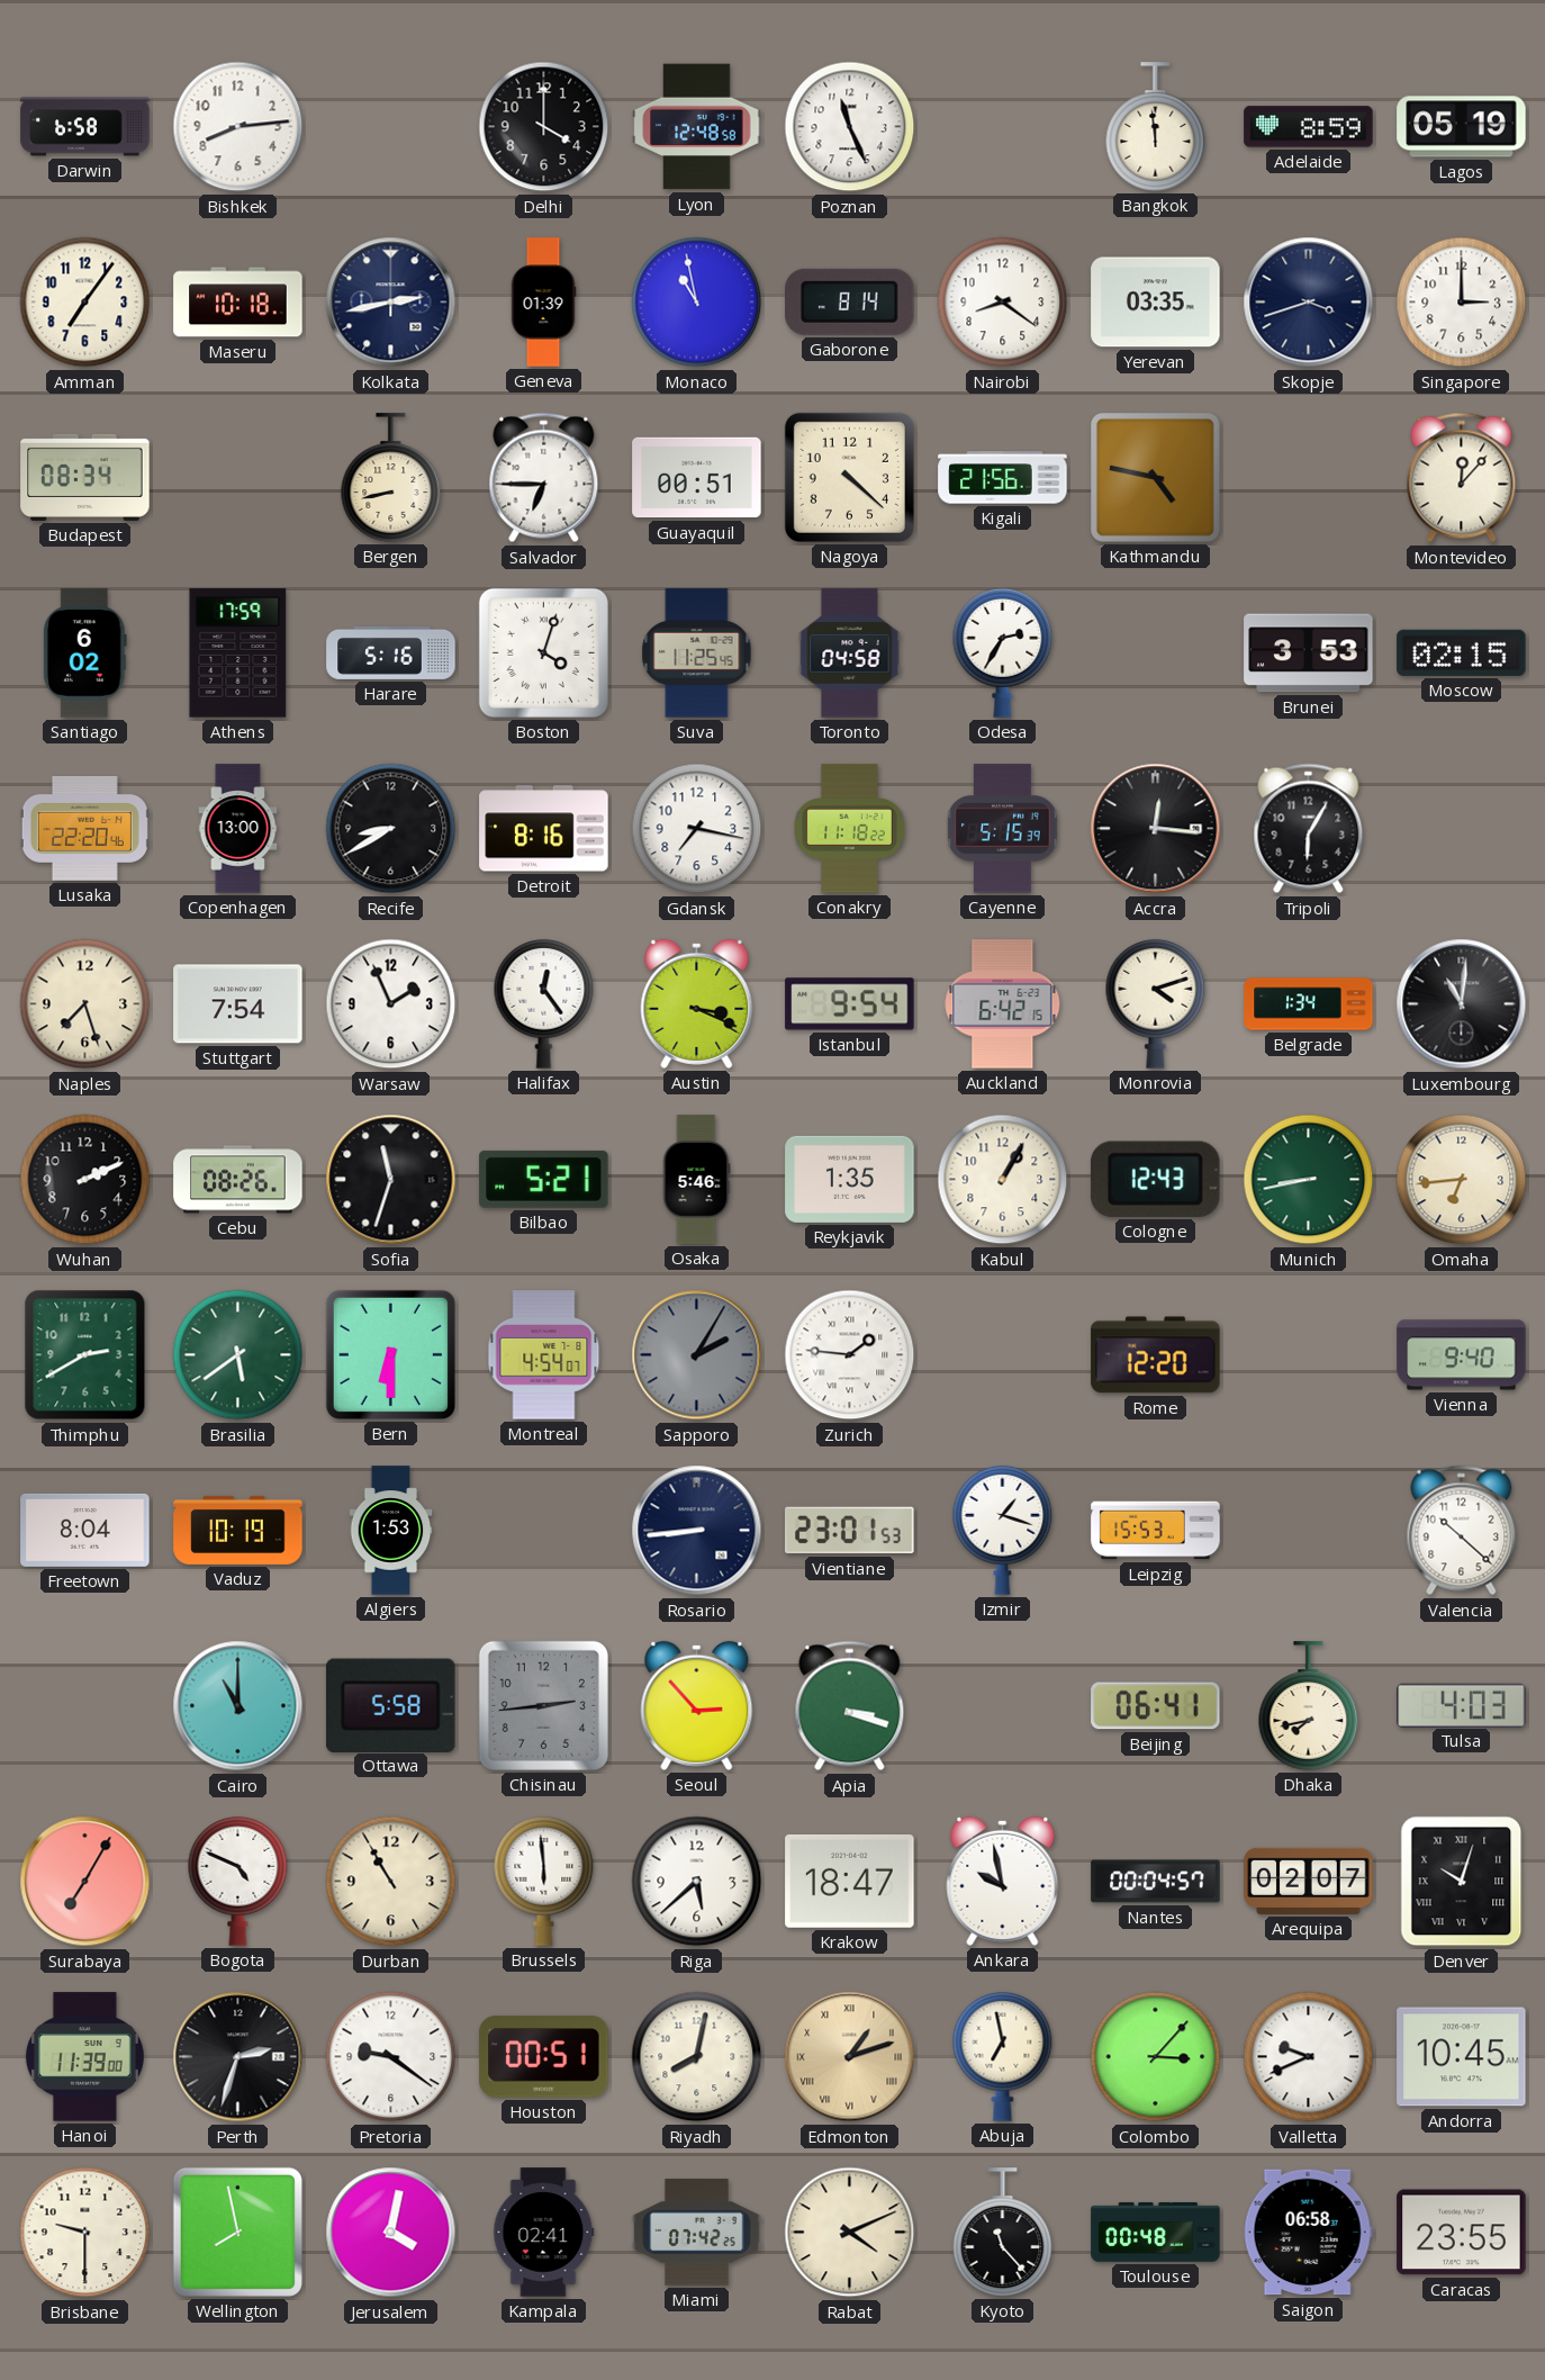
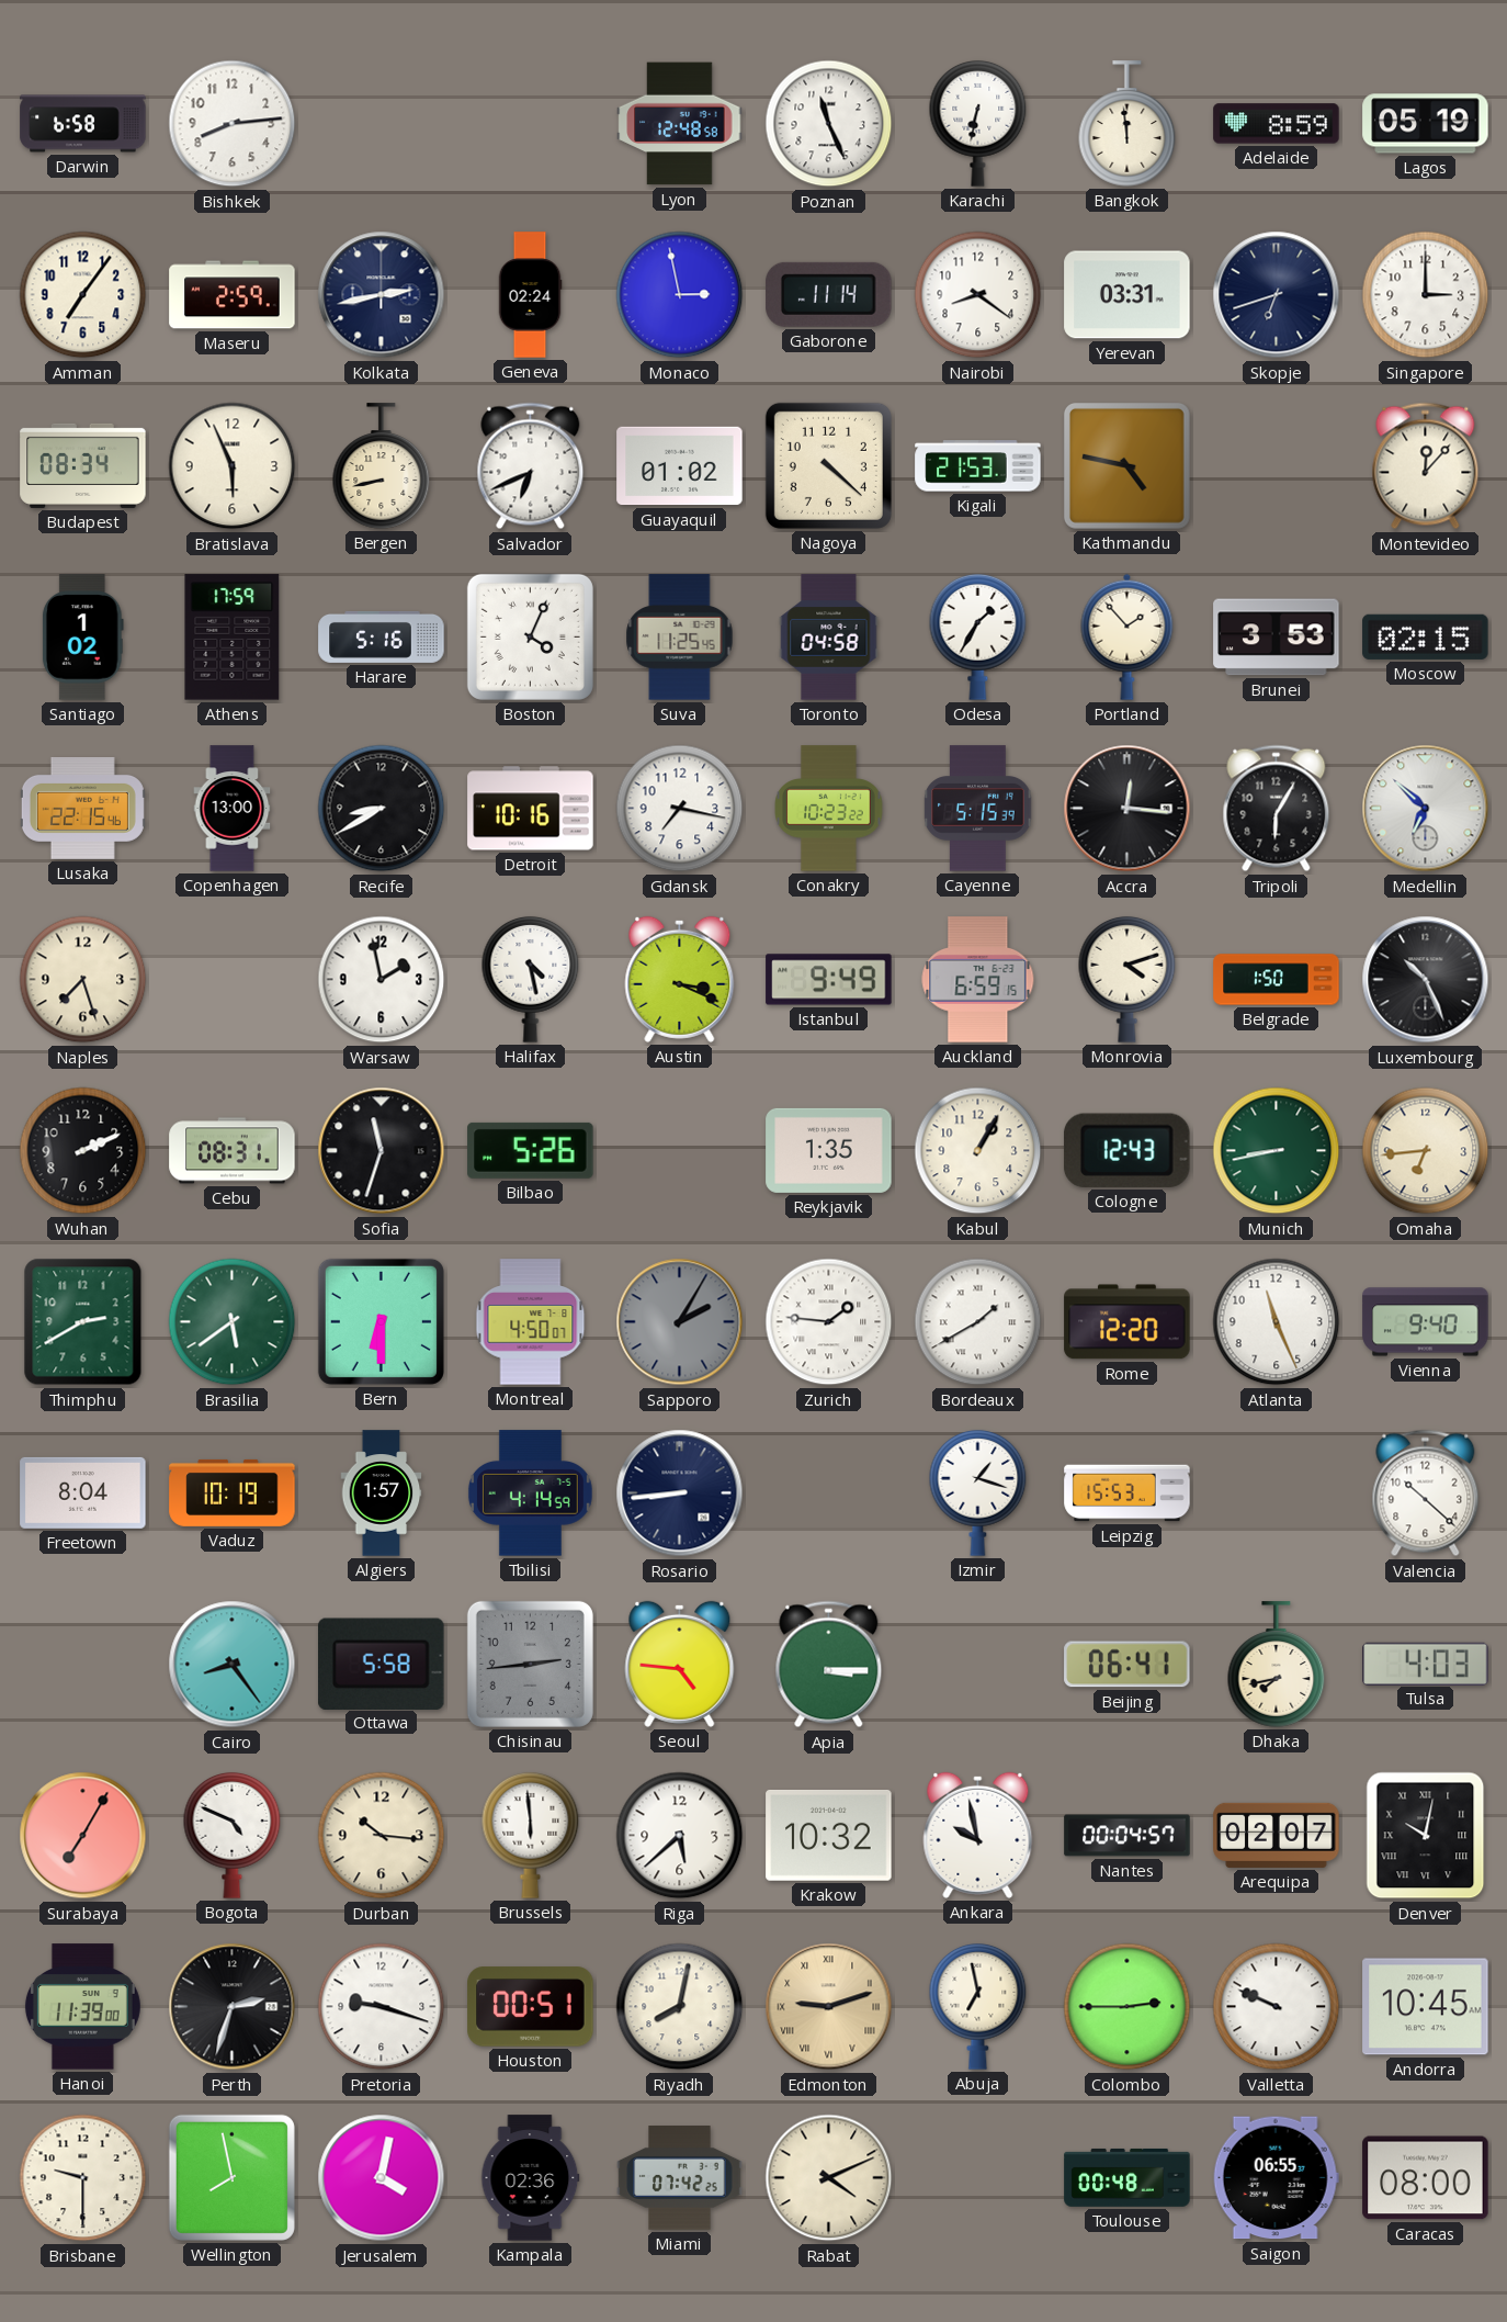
Delhi: 4:00 -> none (544, 127)
Karachi: none -> 6:32 (978, 123)
Maseru: 10:18 -> 2:59 (233, 295)
Geneva: 01:39 -> 02:24 (530, 295)
Monaco: 10:58 -> 2:58 (680, 295)
Gaborone: 8:14 -> 11:14 (829, 294)
Yerevan: 03:35 -> 03:31 (1128, 295)
Skopje: 3:42 -> 6:42 (1277, 295)
Bratislava: none -> 5:56 (233, 466)
Salvador: 6:45 -> 6:41 (531, 466)
Guayaquil: 00:51 -> 01:02 (680, 466)
Kigali: 21:56 -> 21:53 (978, 466)
Santiago: 6:02 -> 1:02 (82, 638)
Boston: 4:03 -> 4:04 (530, 636)
Odesa: 2:35 -> 1:35 (978, 636)
Portland: none -> 1:53 (1128, 636)
Lusaka: 22:20 -> 22:15 (82, 808)
Detroit: 8:16 -> 10:16 (531, 809)
Conakry: 11:18 -> 10:23 (829, 809)
Medellin: none -> 6:52 (1426, 809)
Stuttgart: 7:54 -> none (238, 1004)
Warsaw: 1:56 -> 1:58 (382, 980)
Halifax: 12:24 -> 4:28 (531, 979)
Istanbul: 9:54 -> 9:49 (829, 980)
Auckland: 6:42 -> 6:59 (978, 980)
Belgrade: 1:34 -> 1:50 (1277, 980)
Luxembourg: 11:01 -> 10:26 (1426, 980)
Cebu: 08:26 -> 08:31 (233, 1151)
Bilbao: 5:21 -> 5:26 (531, 1150)
Osaka: 5:46 -> none (696, 1180)
Montreal: 4:54 -> 4:50 (531, 1322)
Bordeaux: none -> 1:40 (978, 1322)
Atlanta: none -> 11:26 (1277, 1322)
Algiers: 1:53 -> 1:57 (382, 1493)
Tbilisi: none -> 4:14 (530, 1493)
Vientiane: 23:01 -> none (850, 1531)
Cairo: 11:00 -> 8:24 (233, 1665)
Seoul: 2:53 -> 4:46 (680, 1664)
Apia: 3:18 -> 3:15 (829, 1665)
Durban: 10:55 -> 10:16 (382, 1836)
Krakow: 18:47 -> 10:32 (829, 1835)
Denver: 10:03 -> 10:02 (1426, 1836)
Pretoria: 9:21 -> 9:18 (382, 2007)
Edmonton: 1:12 -> 9:12 (829, 2007)
Colombo: 3:07 -> 2:45 (1128, 2007)
Valletta: 9:41 -> 9:49 (1277, 2007)
Kampala: 02:41 -> 02:36 (531, 2178)
Kyoto: 11:23 -> none (1003, 2233)
Saigon: 06:58 -> 06:55 (1276, 2178)
Caracas: 23:55 -> 08:00 (1426, 2178)
